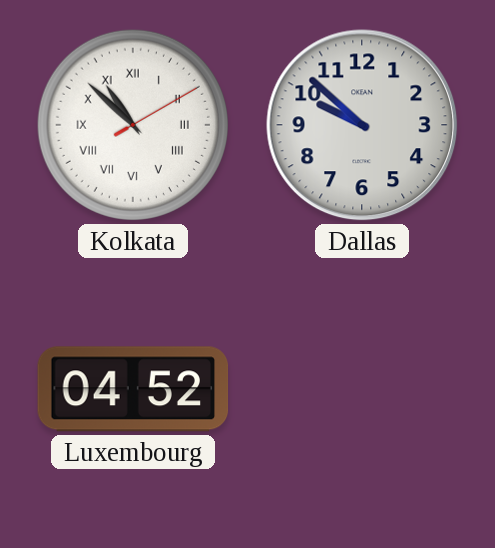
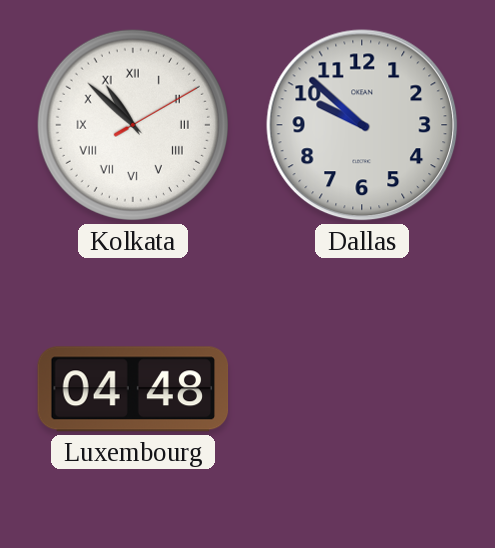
Luxembourg: 04:52 -> 04:48 (133, 389)
